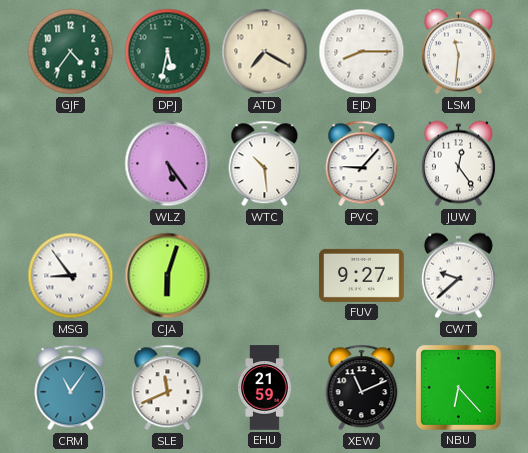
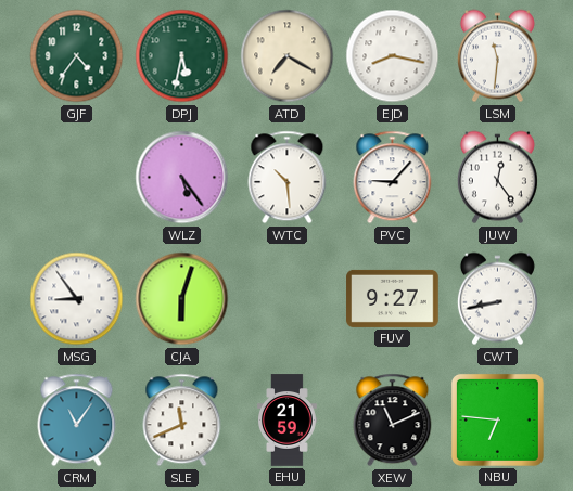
EJD: 8:15 -> 8:17 (393, 56)
CWT: 9:38 -> 8:43 (497, 299)
NBU: 6:23 -> 6:46 (497, 419)
